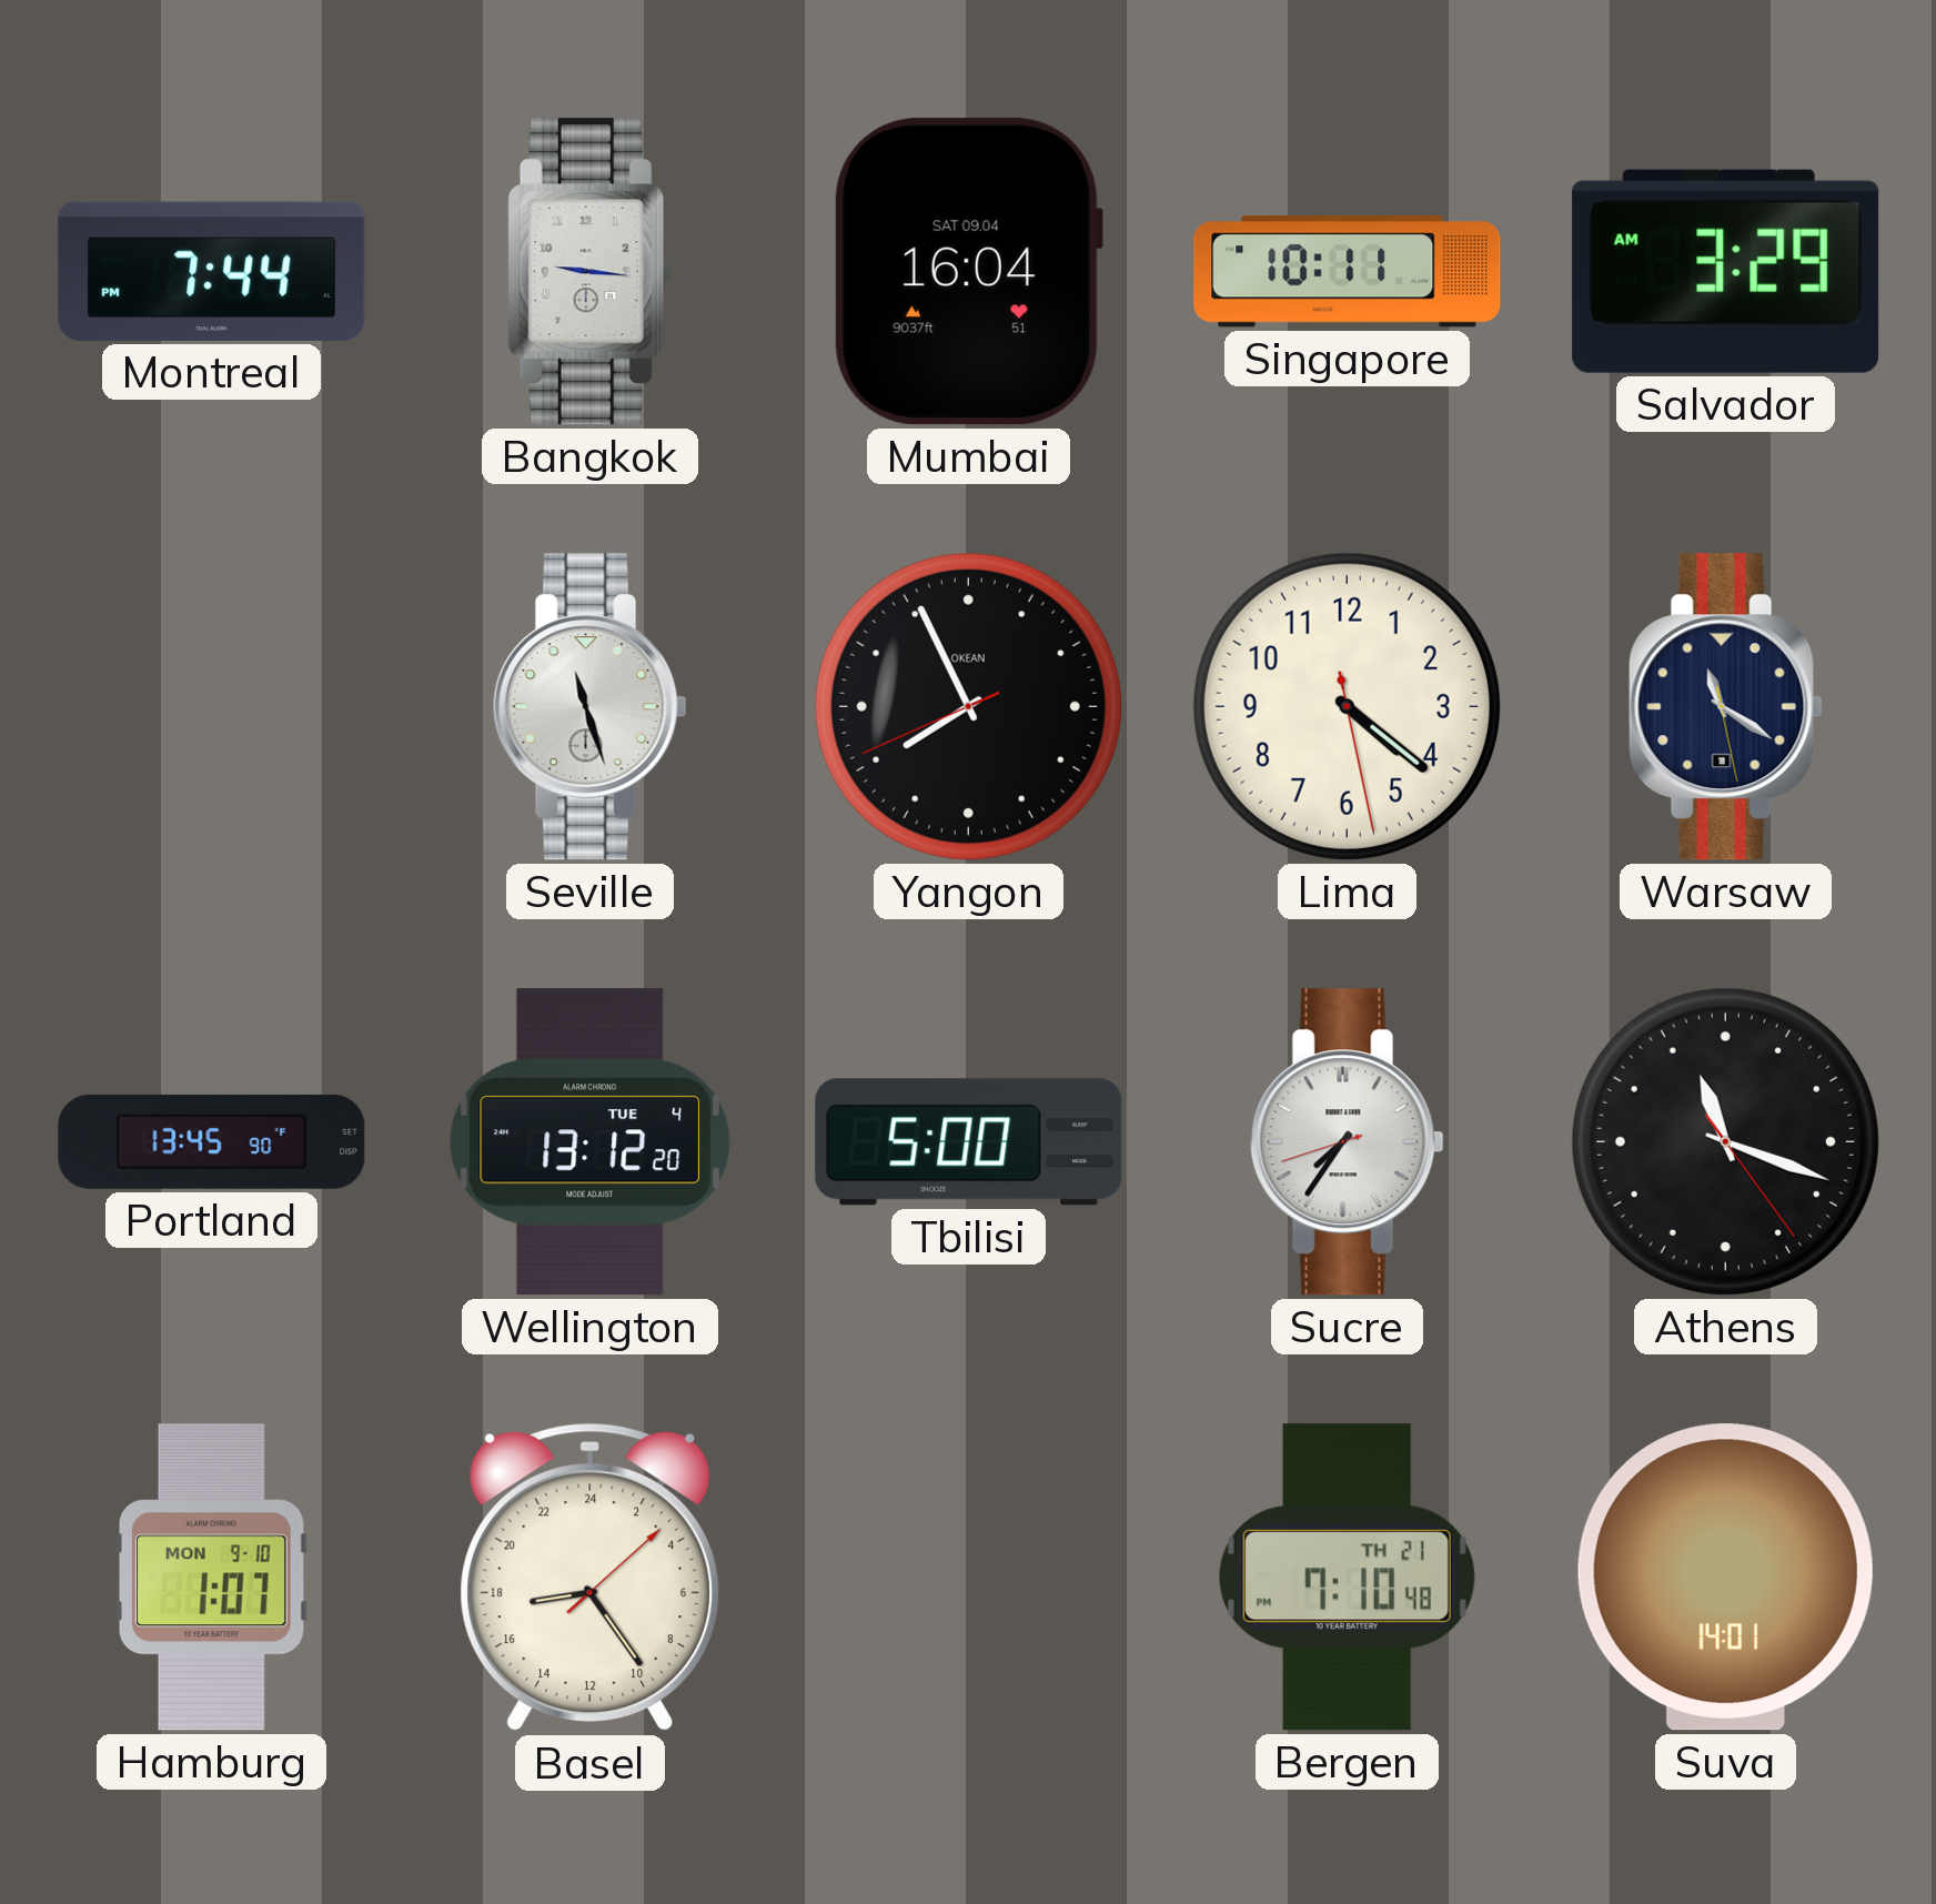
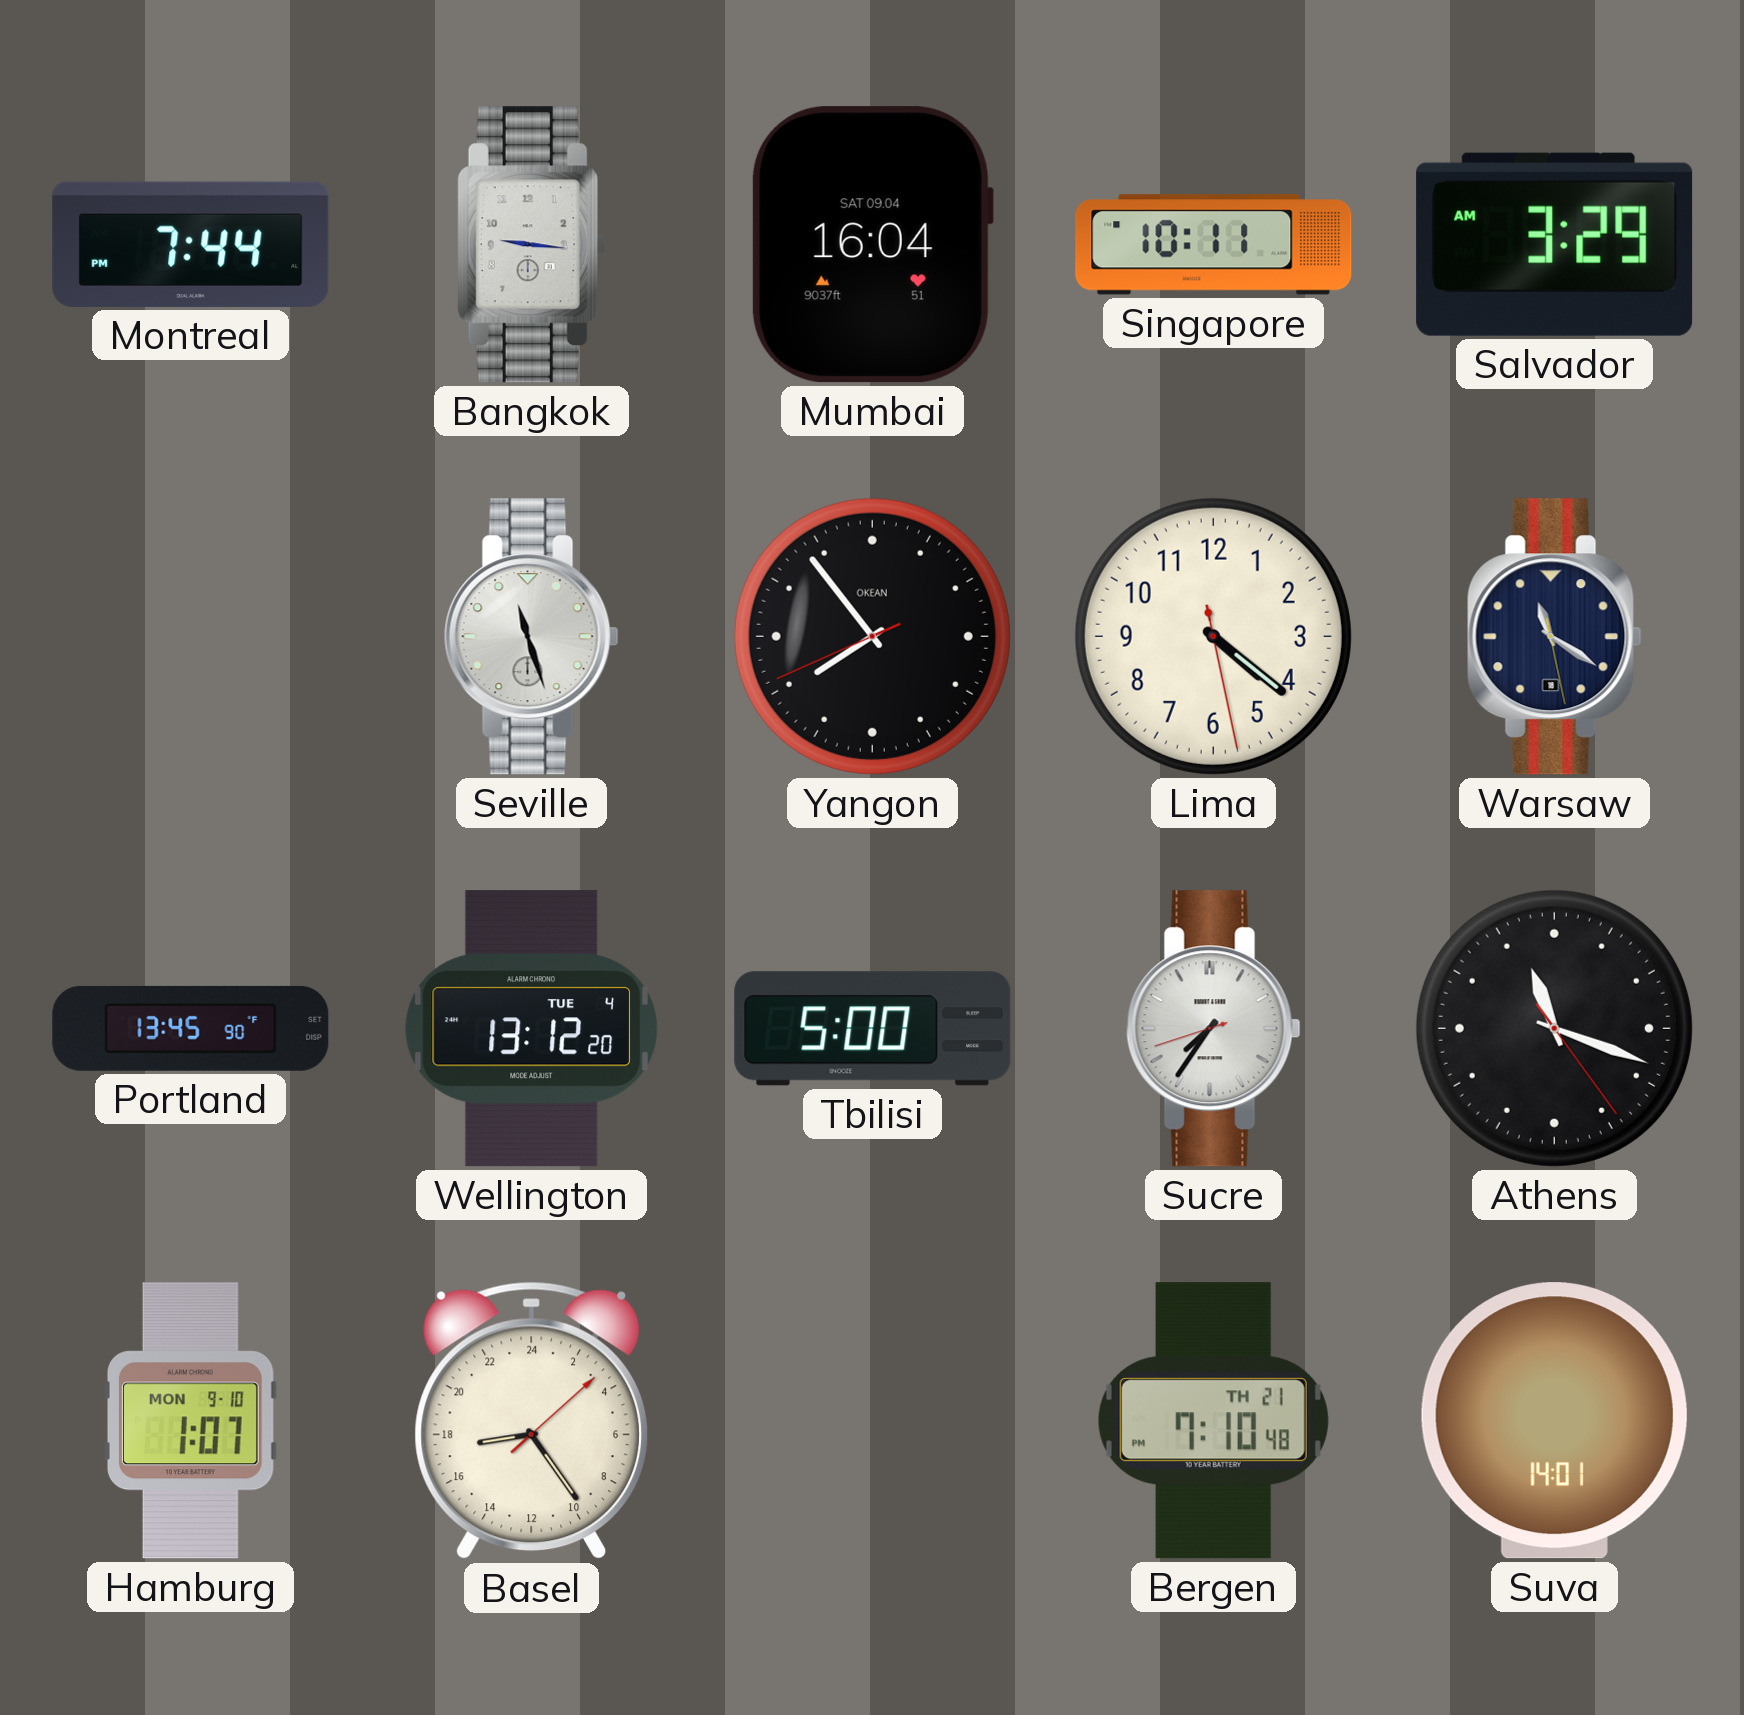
Yangon: 7:55 -> 7:53 (872, 636)
